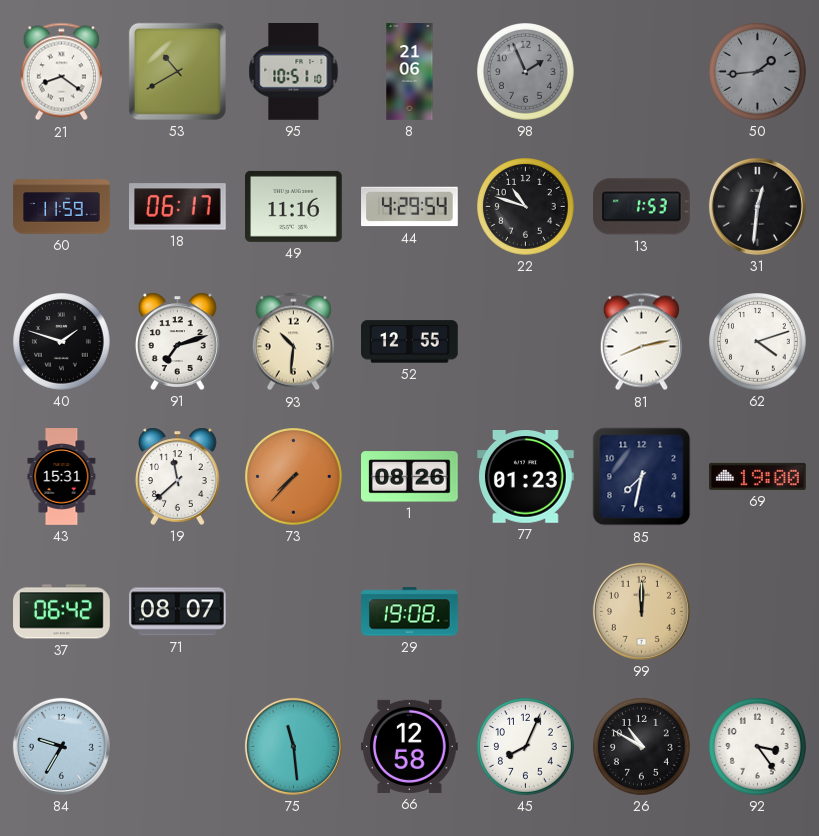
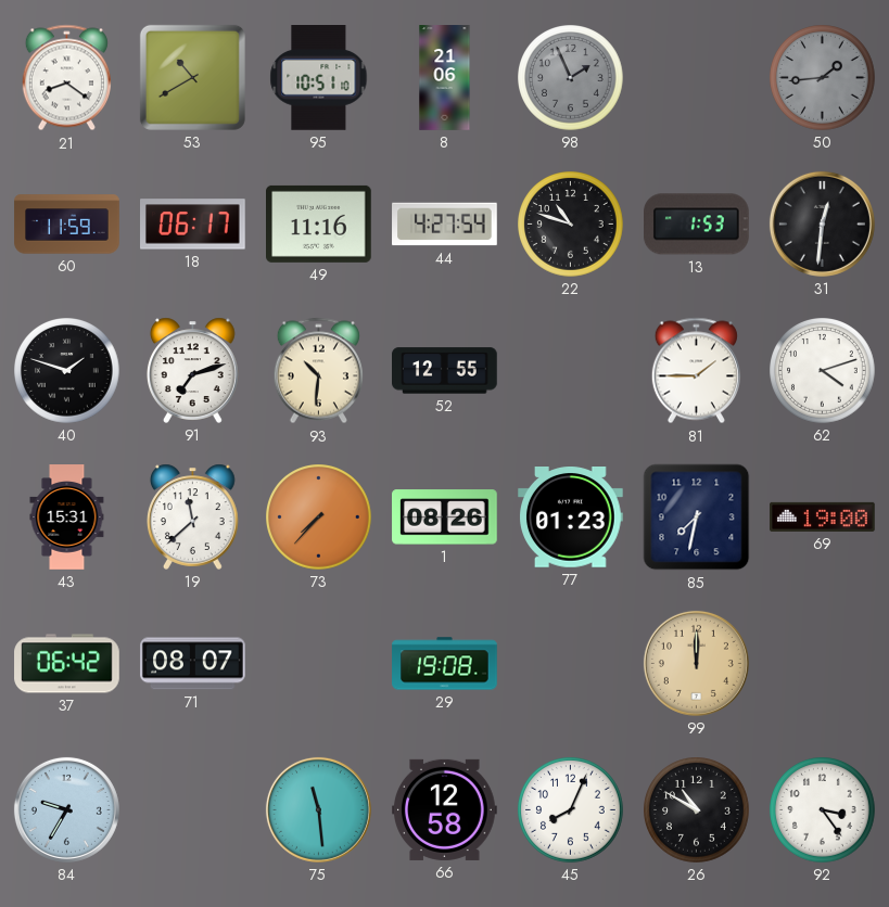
44: 4:29 -> 4:27 (445, 225)
81: 8:13 -> 1:45 (696, 371)
